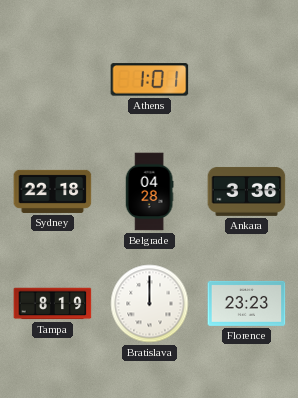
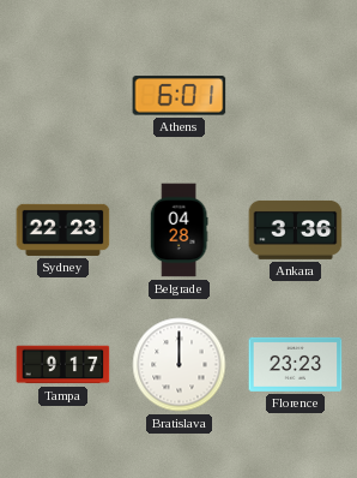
Athens: 1:01 -> 6:01 (180, 96)
Sydney: 22:18 -> 22:23 (63, 229)
Tampa: 8:19 -> 9:17 (63, 365)
